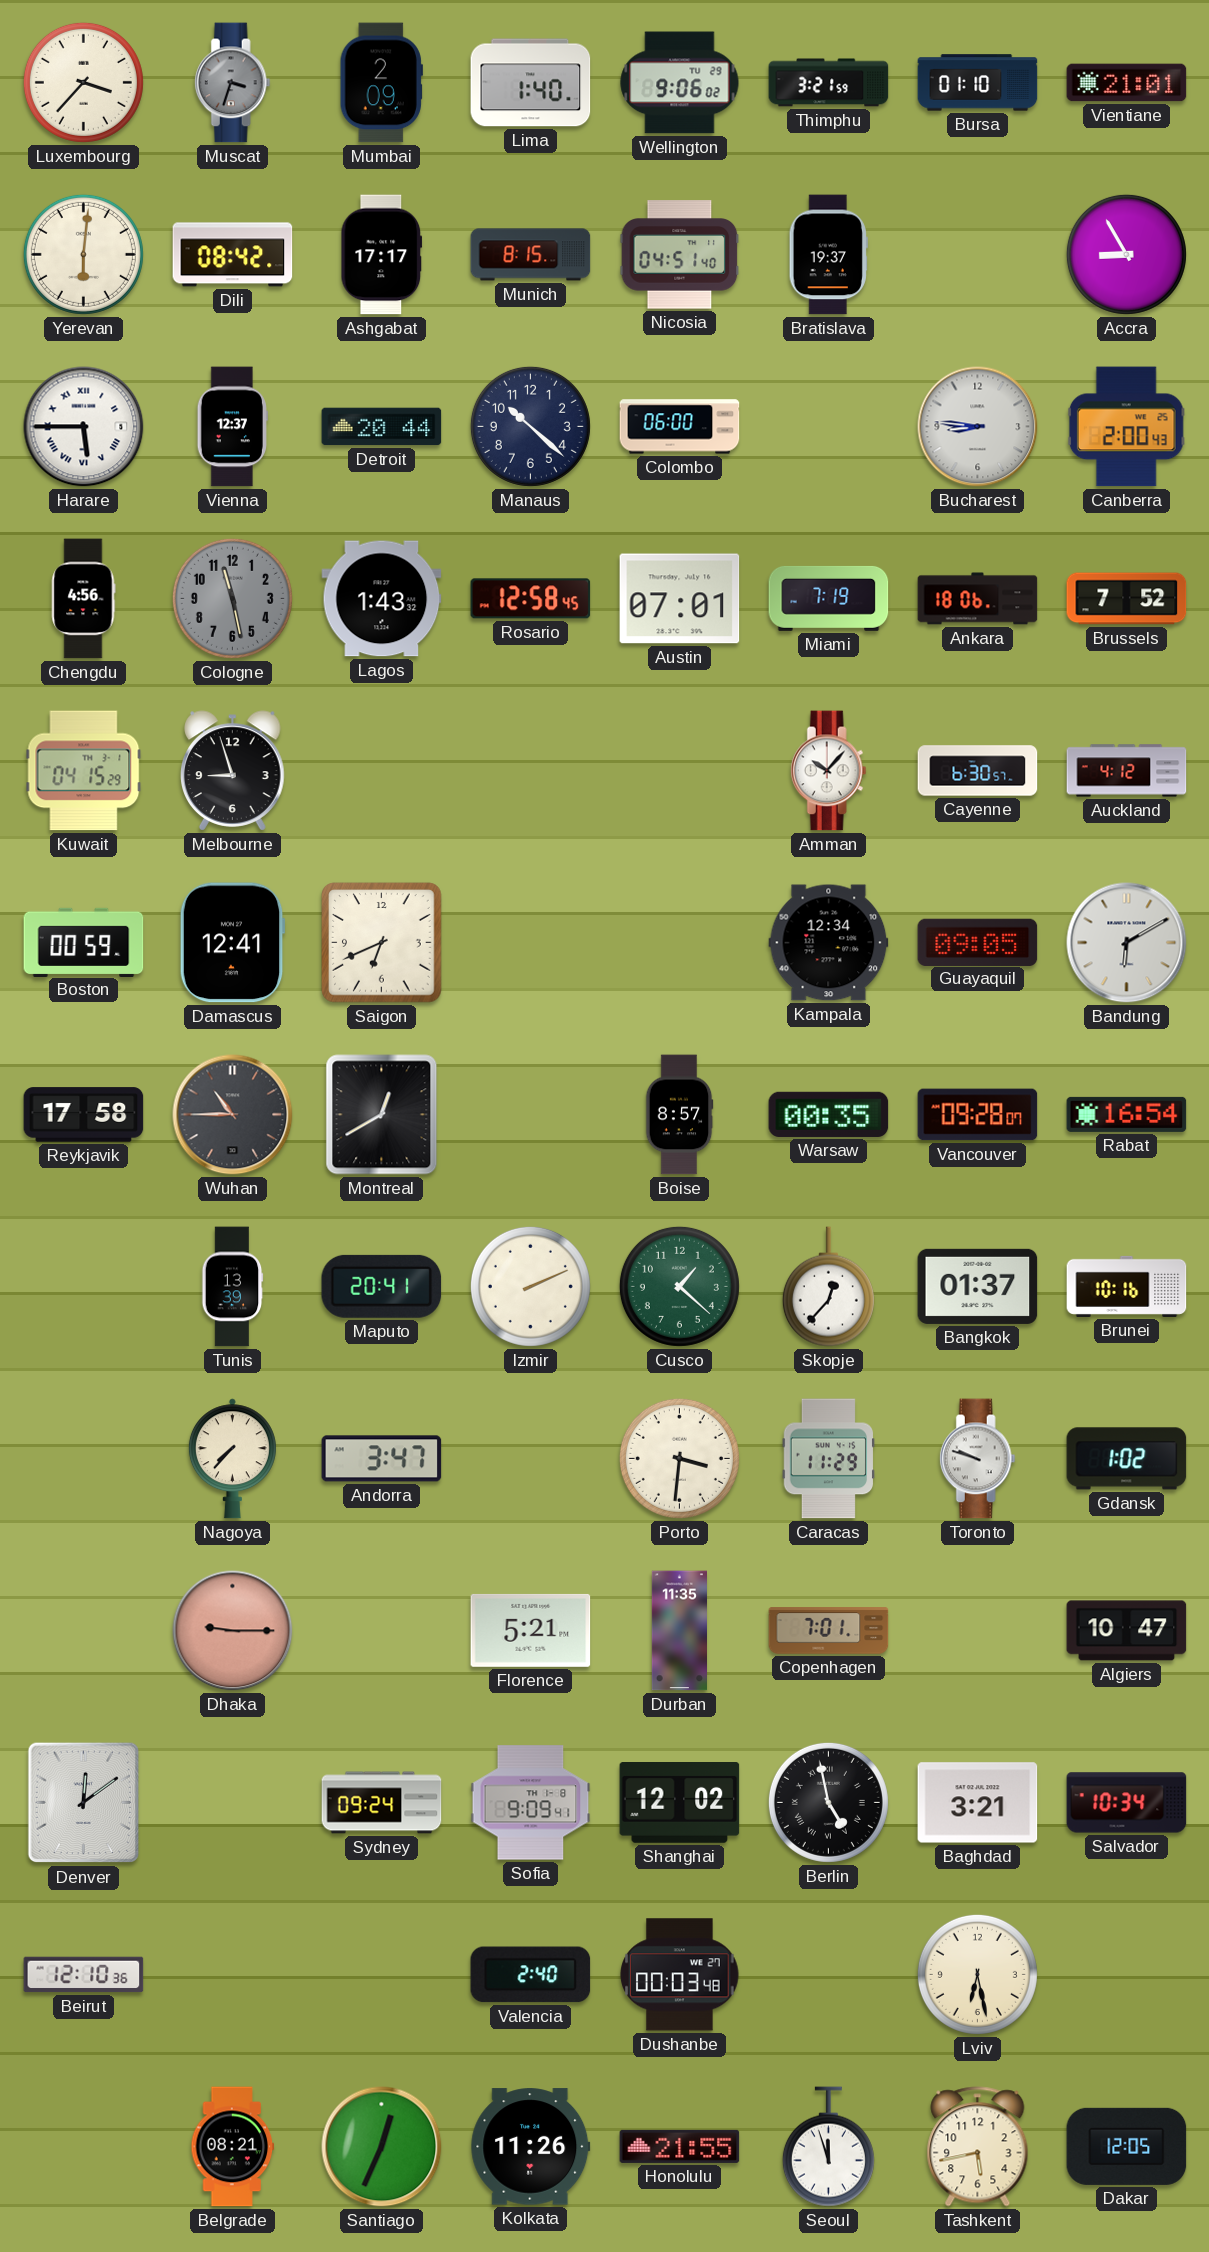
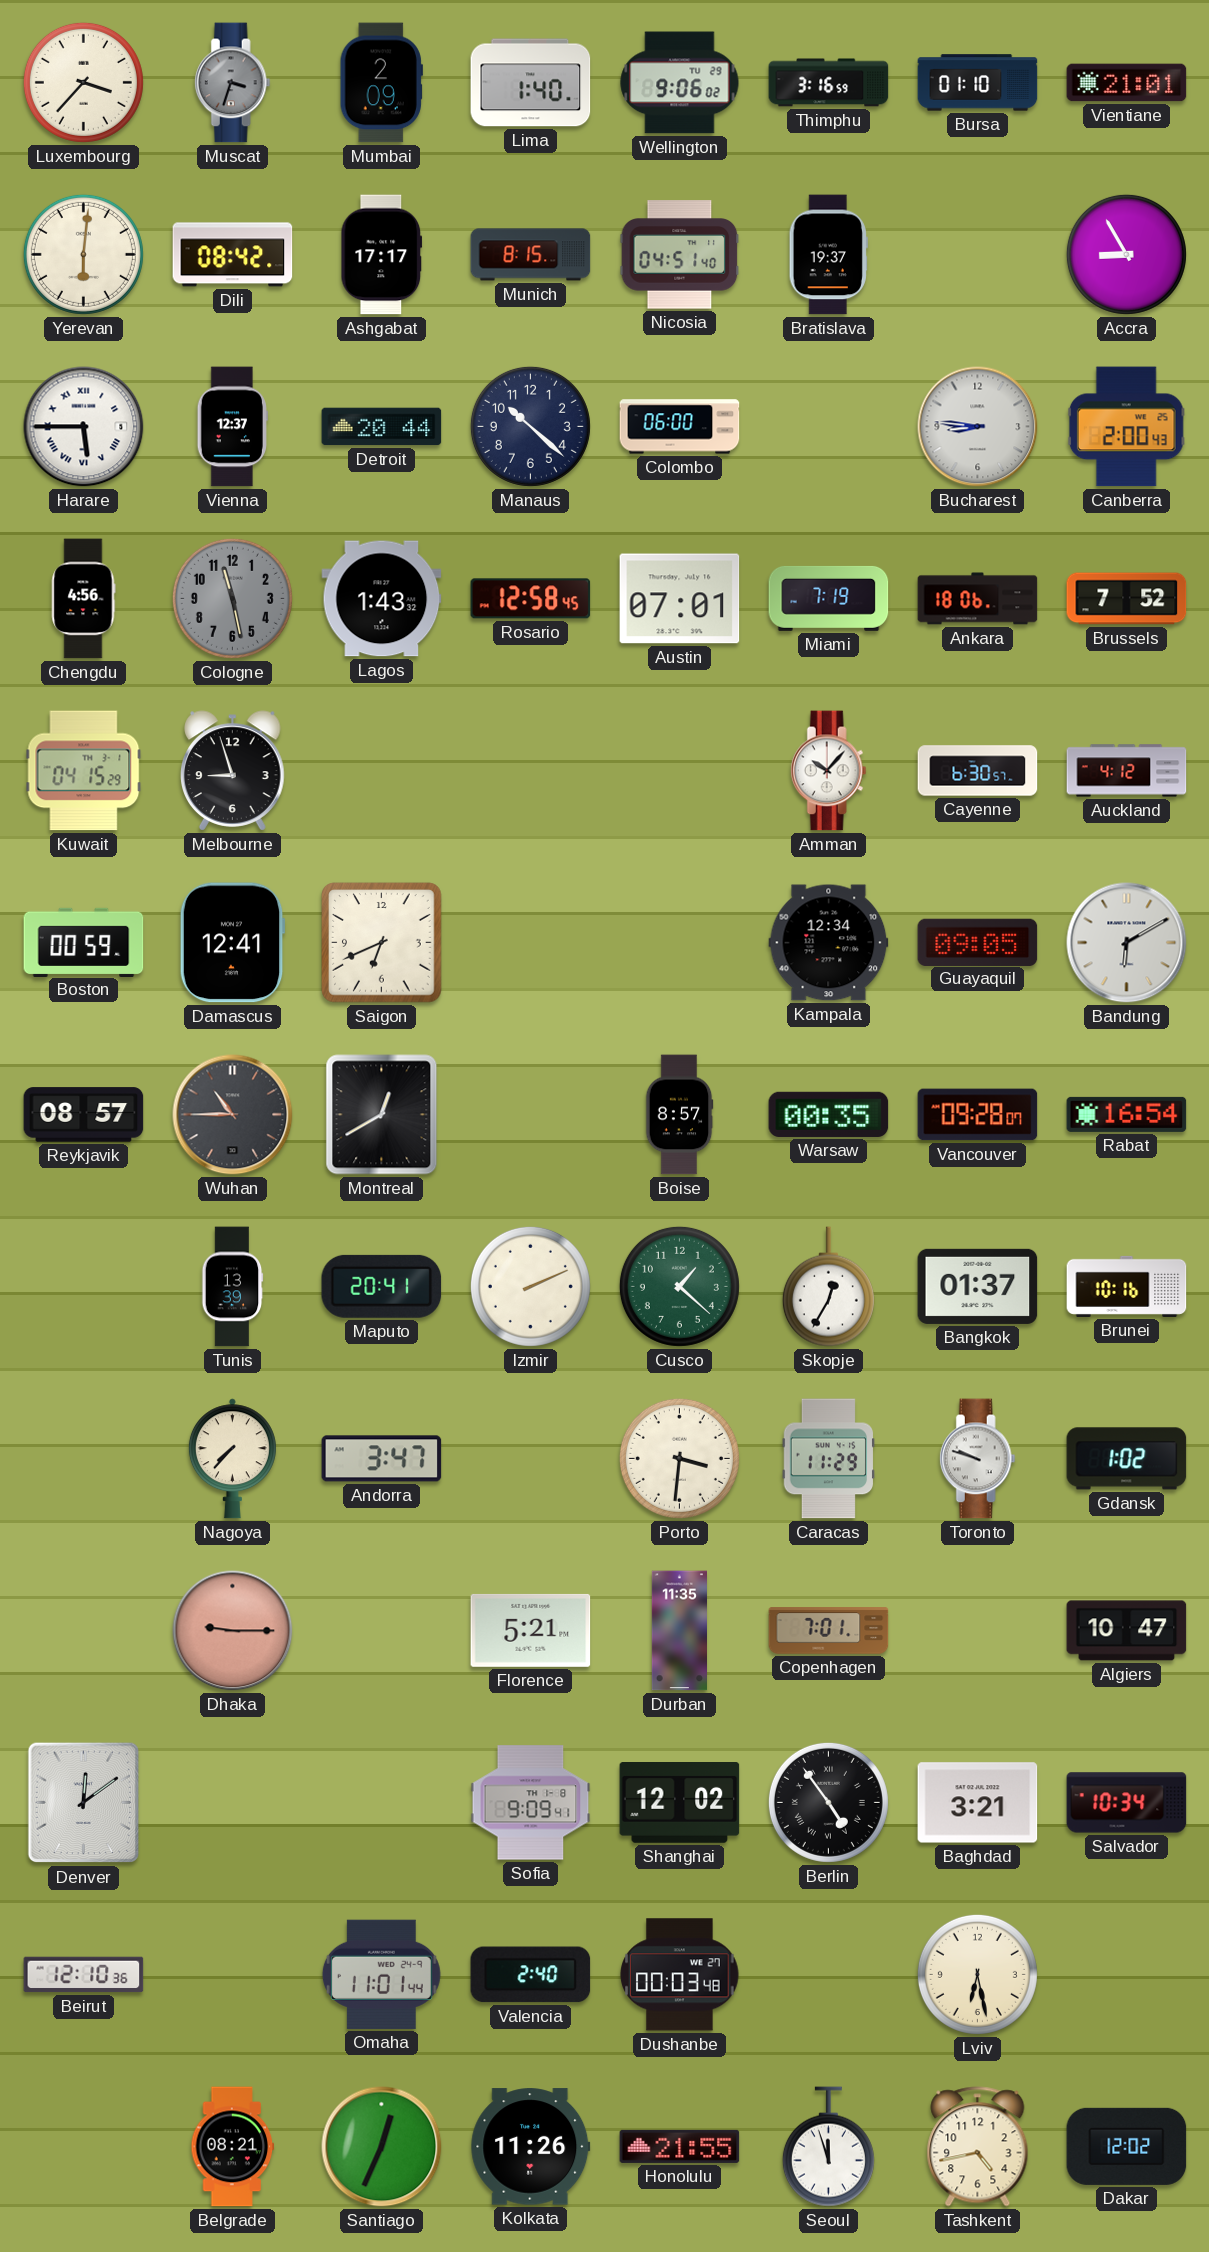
Thimphu: 3:21 -> 3:16 (829, 83)
Reykjavik: 17:58 -> 08:57 (84, 1115)
Skopje: 12:37 -> 12:35 (828, 1287)
Sydney: 09:24 -> none (382, 1803)
Berlin: 4:58 -> 4:54 (828, 1802)
Omaha: none -> 11:01 (381, 1974)
Tashkent: 5:43 -> 4:43 (978, 2147)
Dakar: 12:05 -> 12:02 (1127, 2146)
